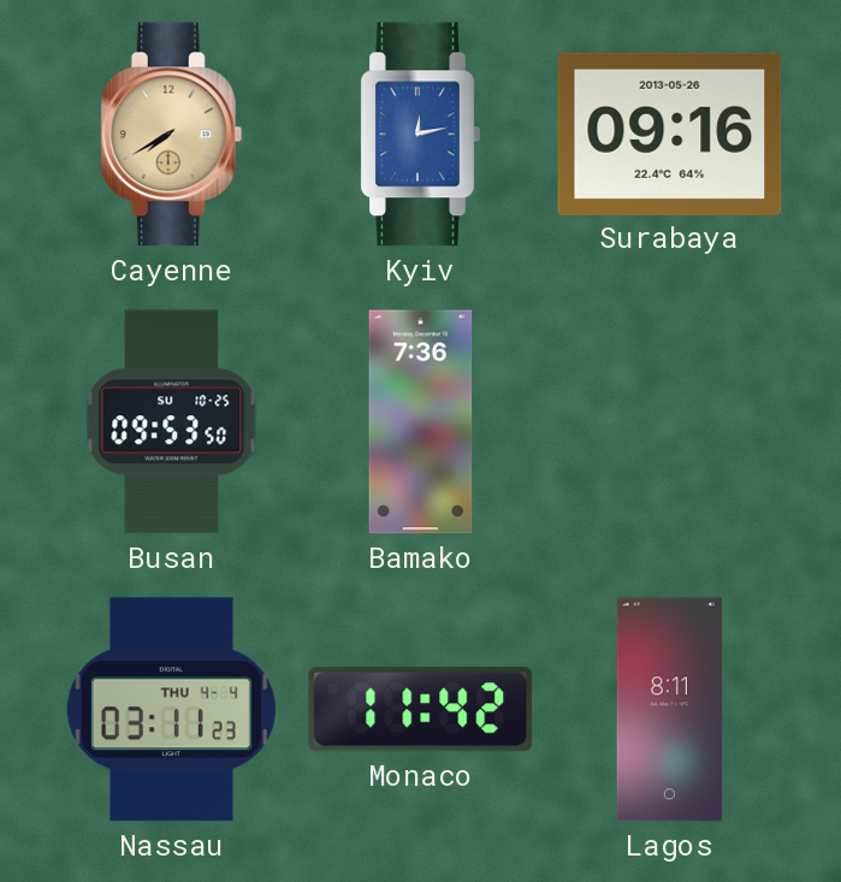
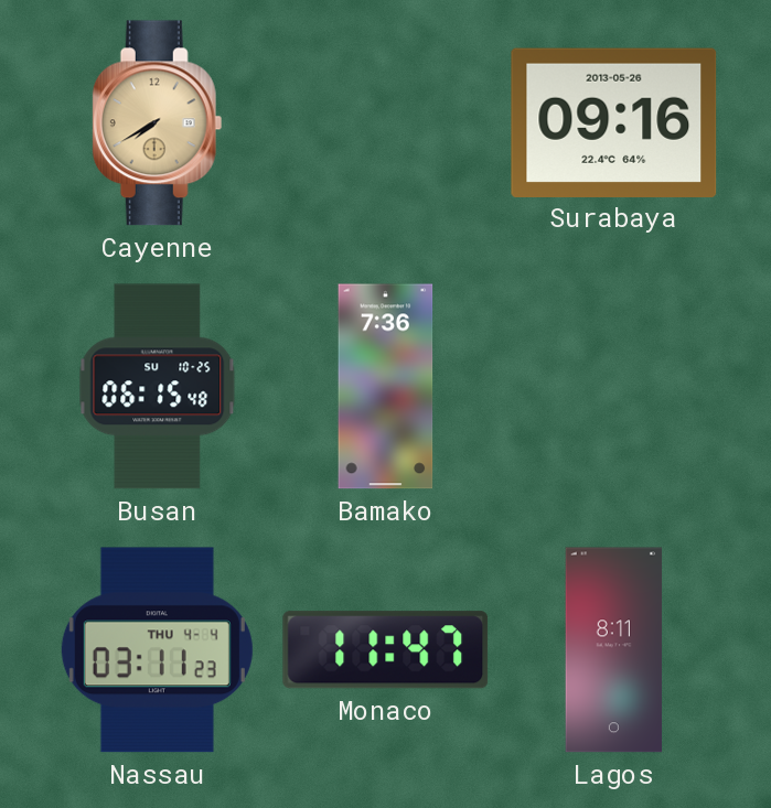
Kyiv: 12:13 -> none (420, 135)
Busan: 09:53 -> 06:15 (158, 387)
Monaco: 11:42 -> 11:47 (386, 650)
